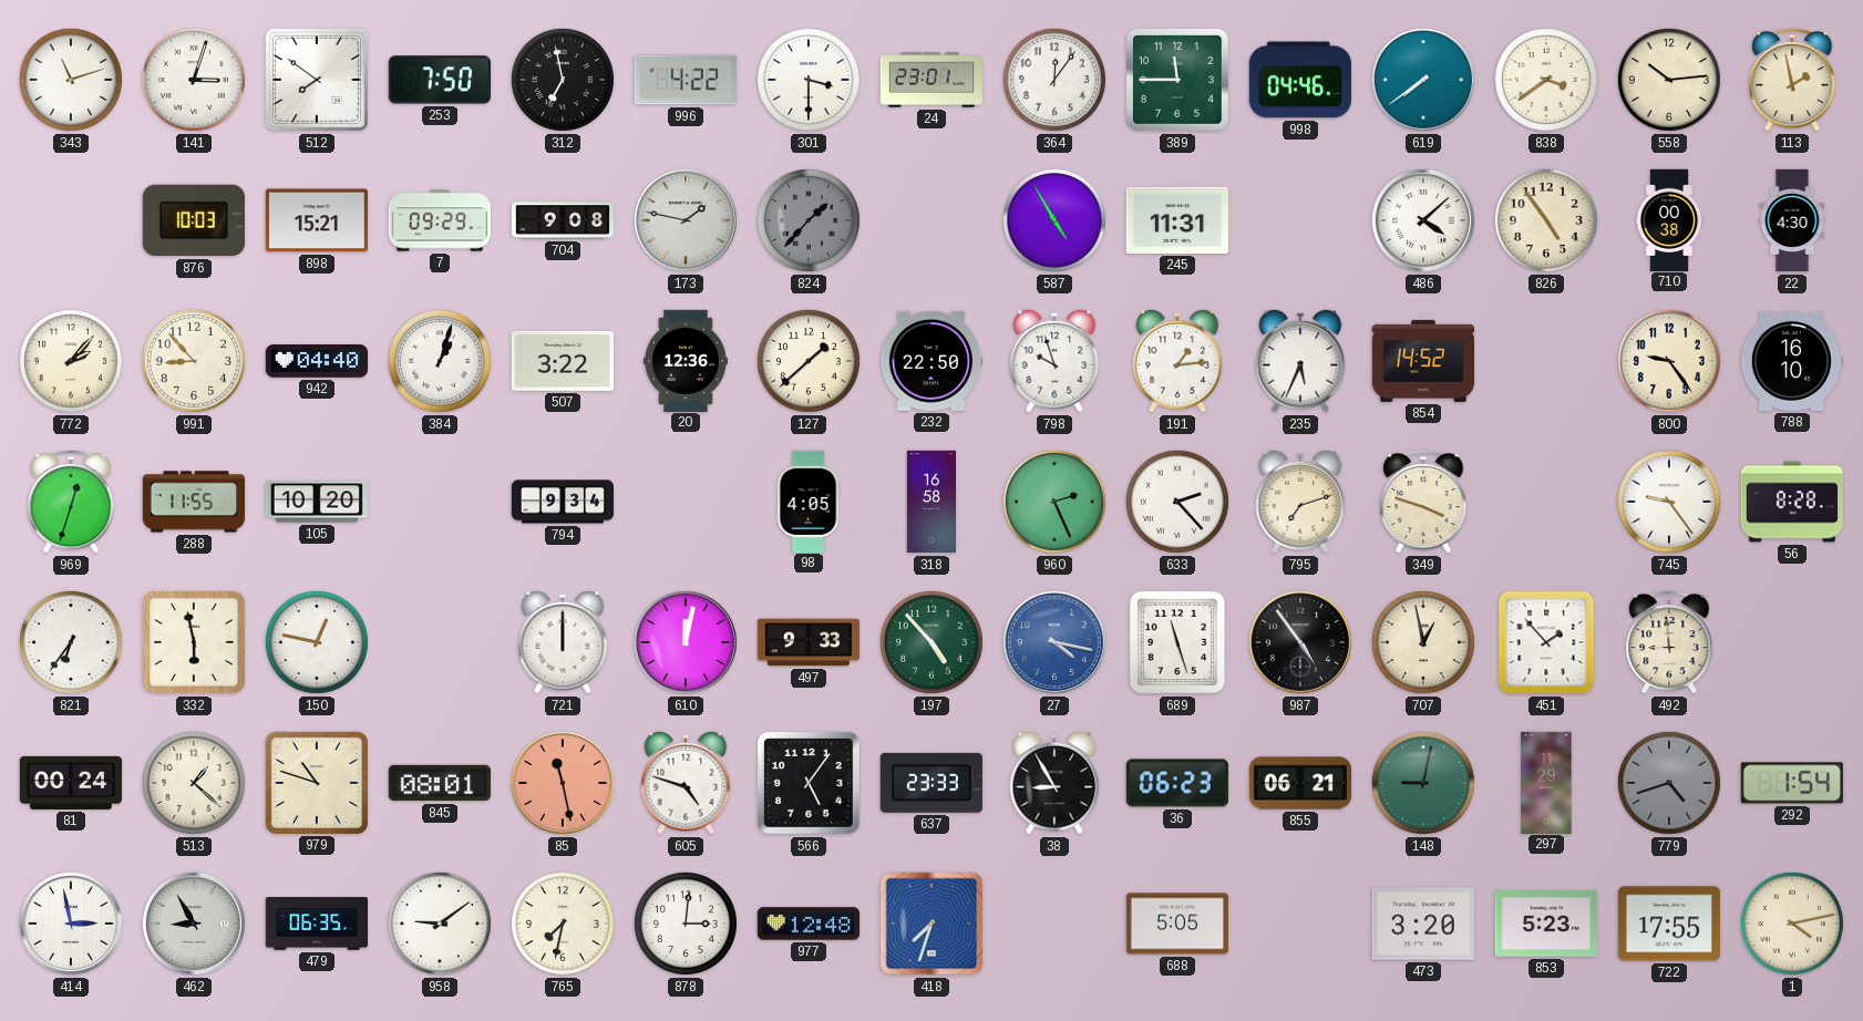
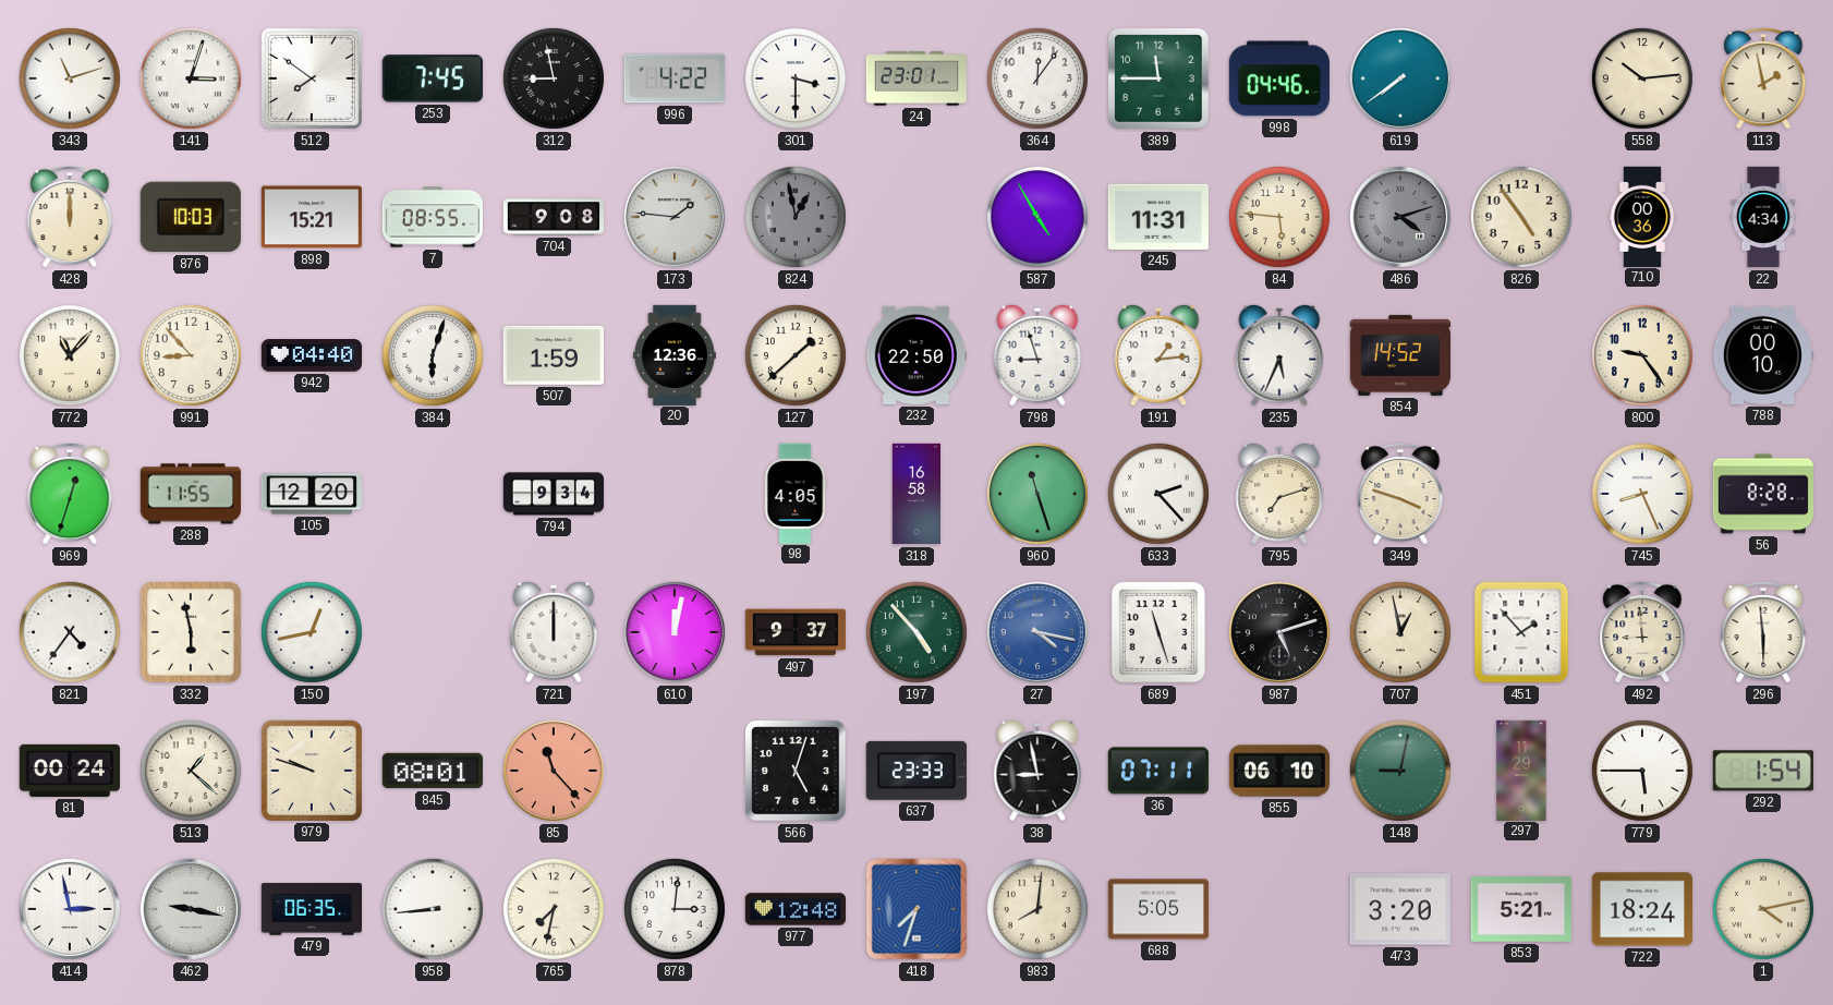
253: 7:50 -> 7:45 (433, 78)
312: 6:58 -> 8:58 (554, 78)
838: 3:39 -> none (1546, 80)
428: none -> 12:00 (70, 217)
7: 09:29 -> 08:55 (432, 217)
173: 1:47 -> 1:46 (675, 217)
824: 1:37 -> 12:58 (796, 217)
84: none -> 5:46 (1279, 217)
486: 4:08 -> 4:12 (1400, 217)
486 dial: white -> grey (1400, 217)
710: 00:38 -> 00:36 (1642, 216)
22: 4:30 -> 4:34 (1763, 217)
772: 2:07 -> 11:07 (70, 355)
384: 1:03 -> 6:03 (433, 355)
507: 3:22 -> 1:59 (554, 355)
798: 9:57 -> 8:57 (1037, 355)
788: 16:10 -> 00:10 (1762, 355)
105: 10:20 -> 12:20 (311, 494)
960: 2:26 -> 11:27 (1037, 494)
745: 9:24 -> 8:26 (1642, 494)
821: 6:36 -> 4:36 (70, 632)
150: 12:47 -> 12:43 (312, 632)
497: 9:33 -> 9:37 (796, 632)
987: 4:54 -> 5:12 (1279, 632)
296: none -> 5:59 (1763, 632)
979: 10:48 -> 9:48 (312, 771)
85: 11:28 -> 11:23 (554, 771)
605: 4:48 -> none (686, 783)
566: 5:06 -> 5:03 (796, 771)
38: 8:55 -> 8:58 (1037, 771)
36: 06:23 -> 07:11 (1158, 771)
855: 06:21 -> 06:10 (1278, 771)
779: 4:42 -> 5:45 (1642, 771)
779 dial: grey -> white (1642, 771)
462: 8:55 -> 9:17 (191, 909)
958: 9:09 -> 8:44 (433, 909)
983: none -> 8:01 (1037, 909)
853: 5:23 -> 5:21 (1520, 909)
722: 17:55 -> 18:24 (1642, 909)
